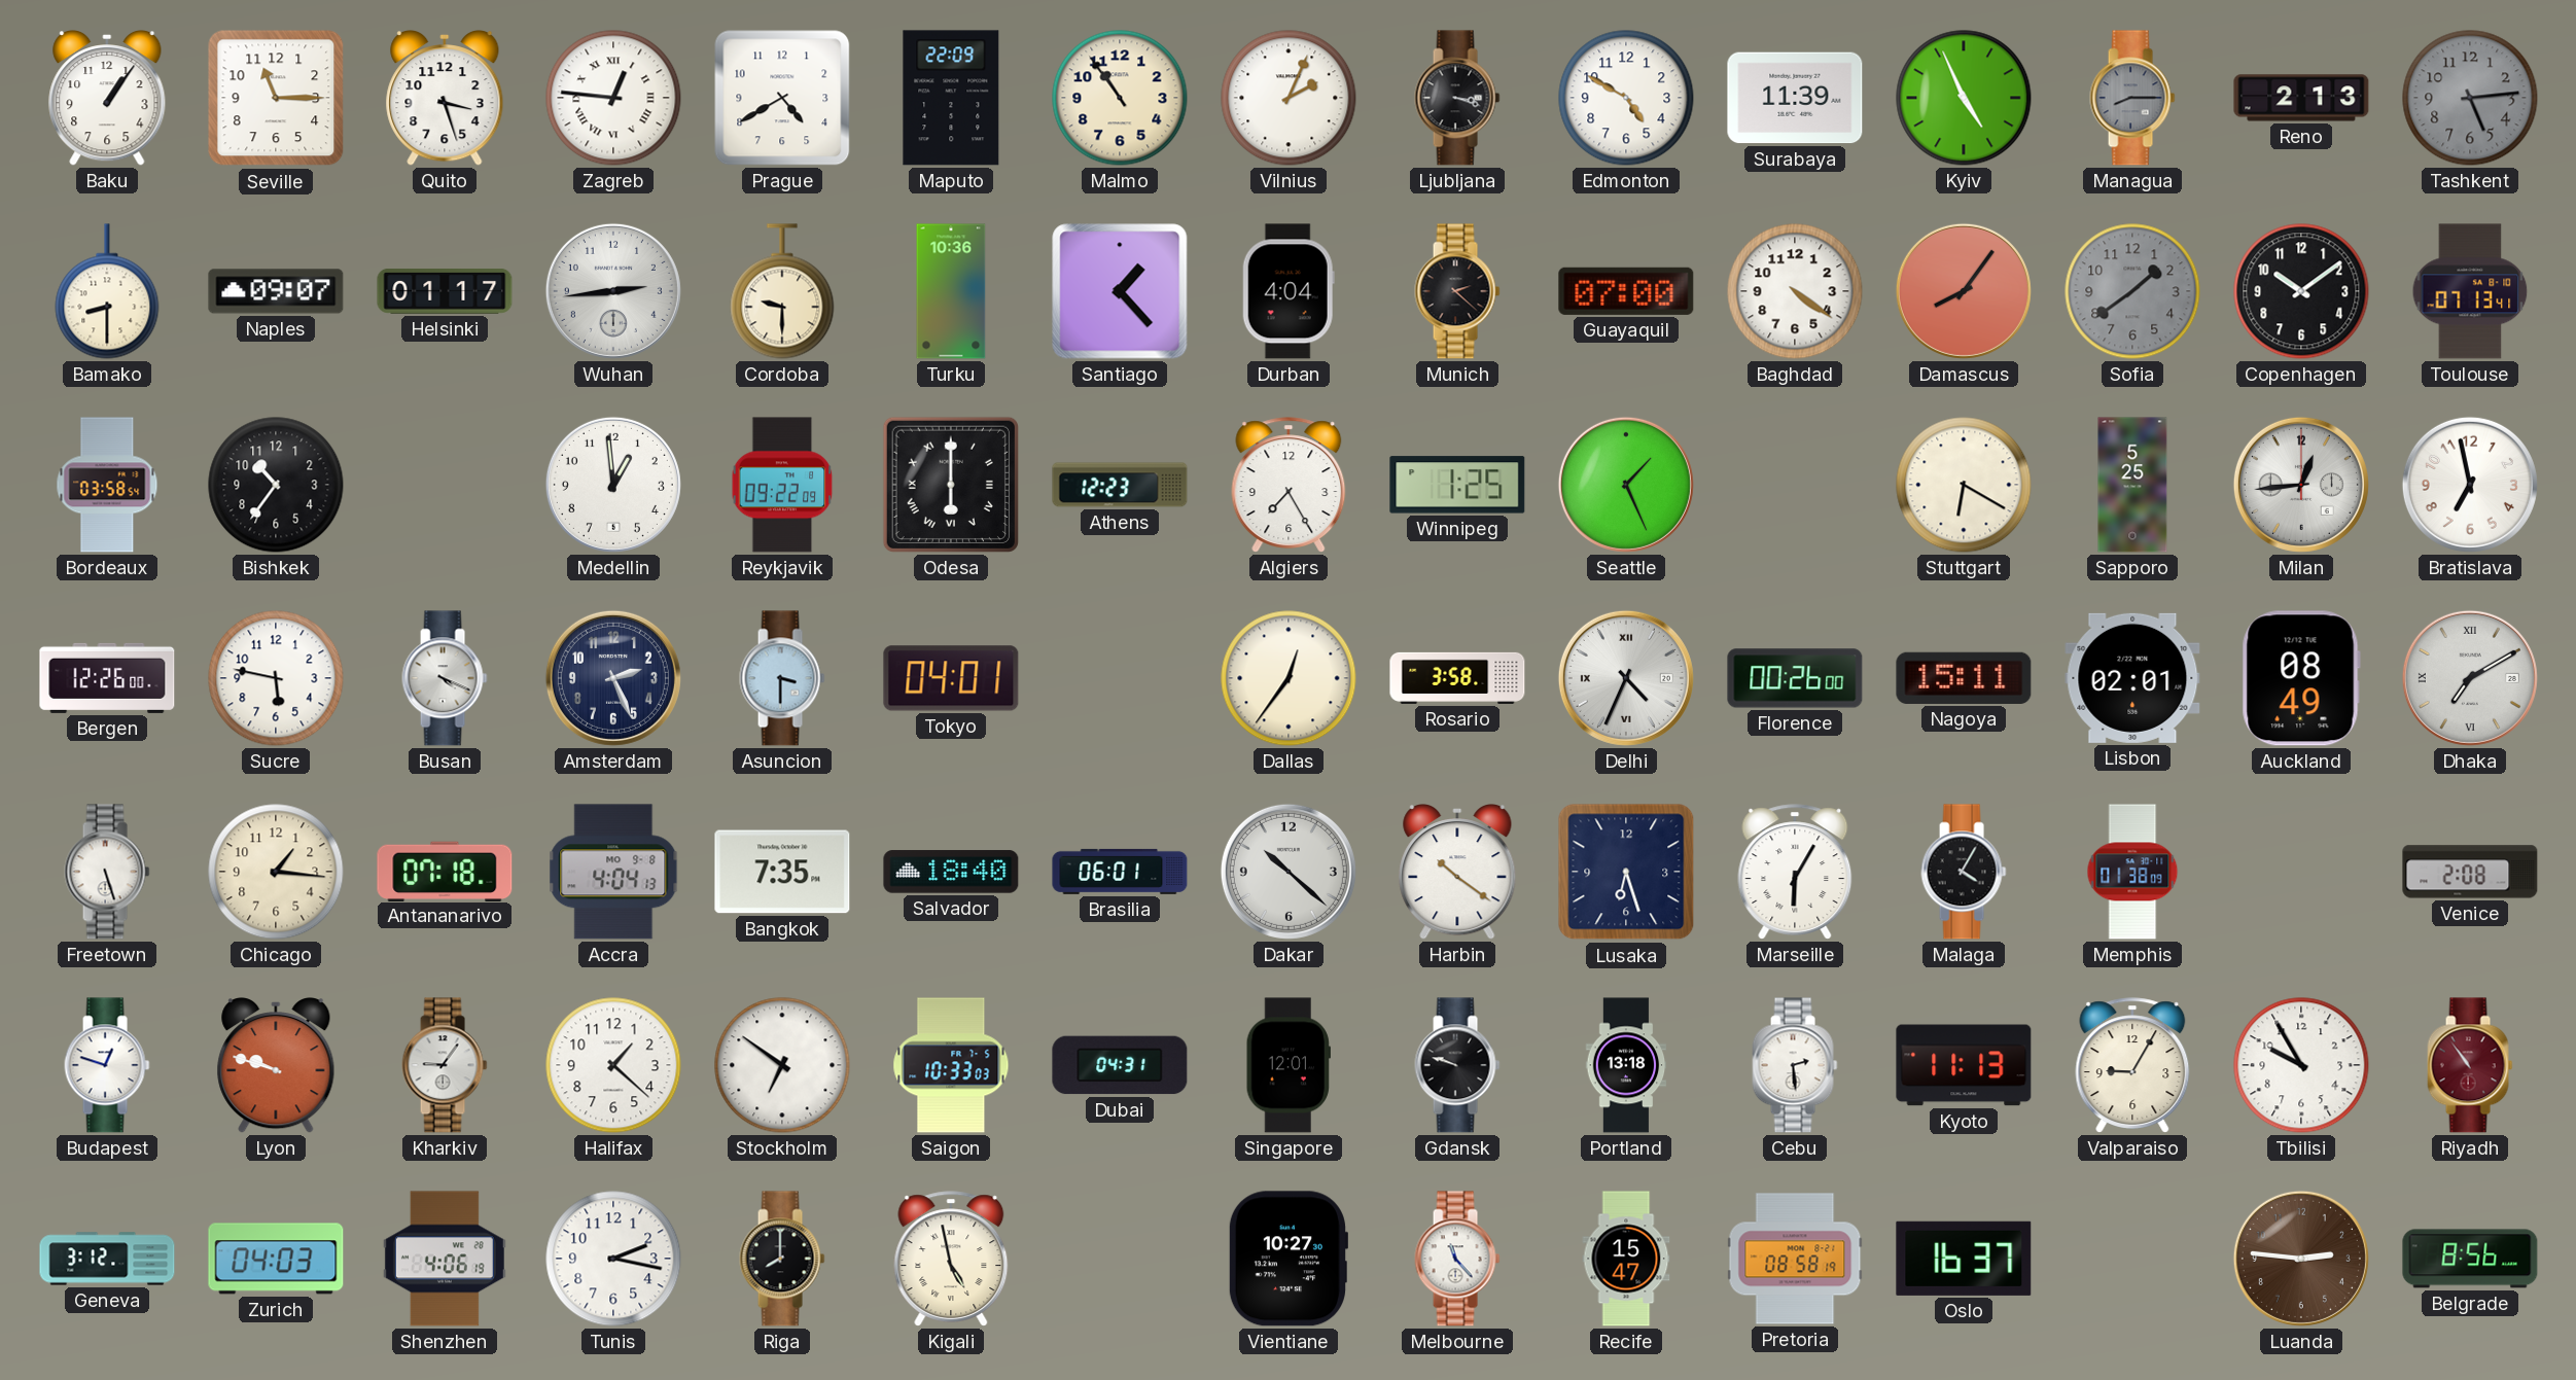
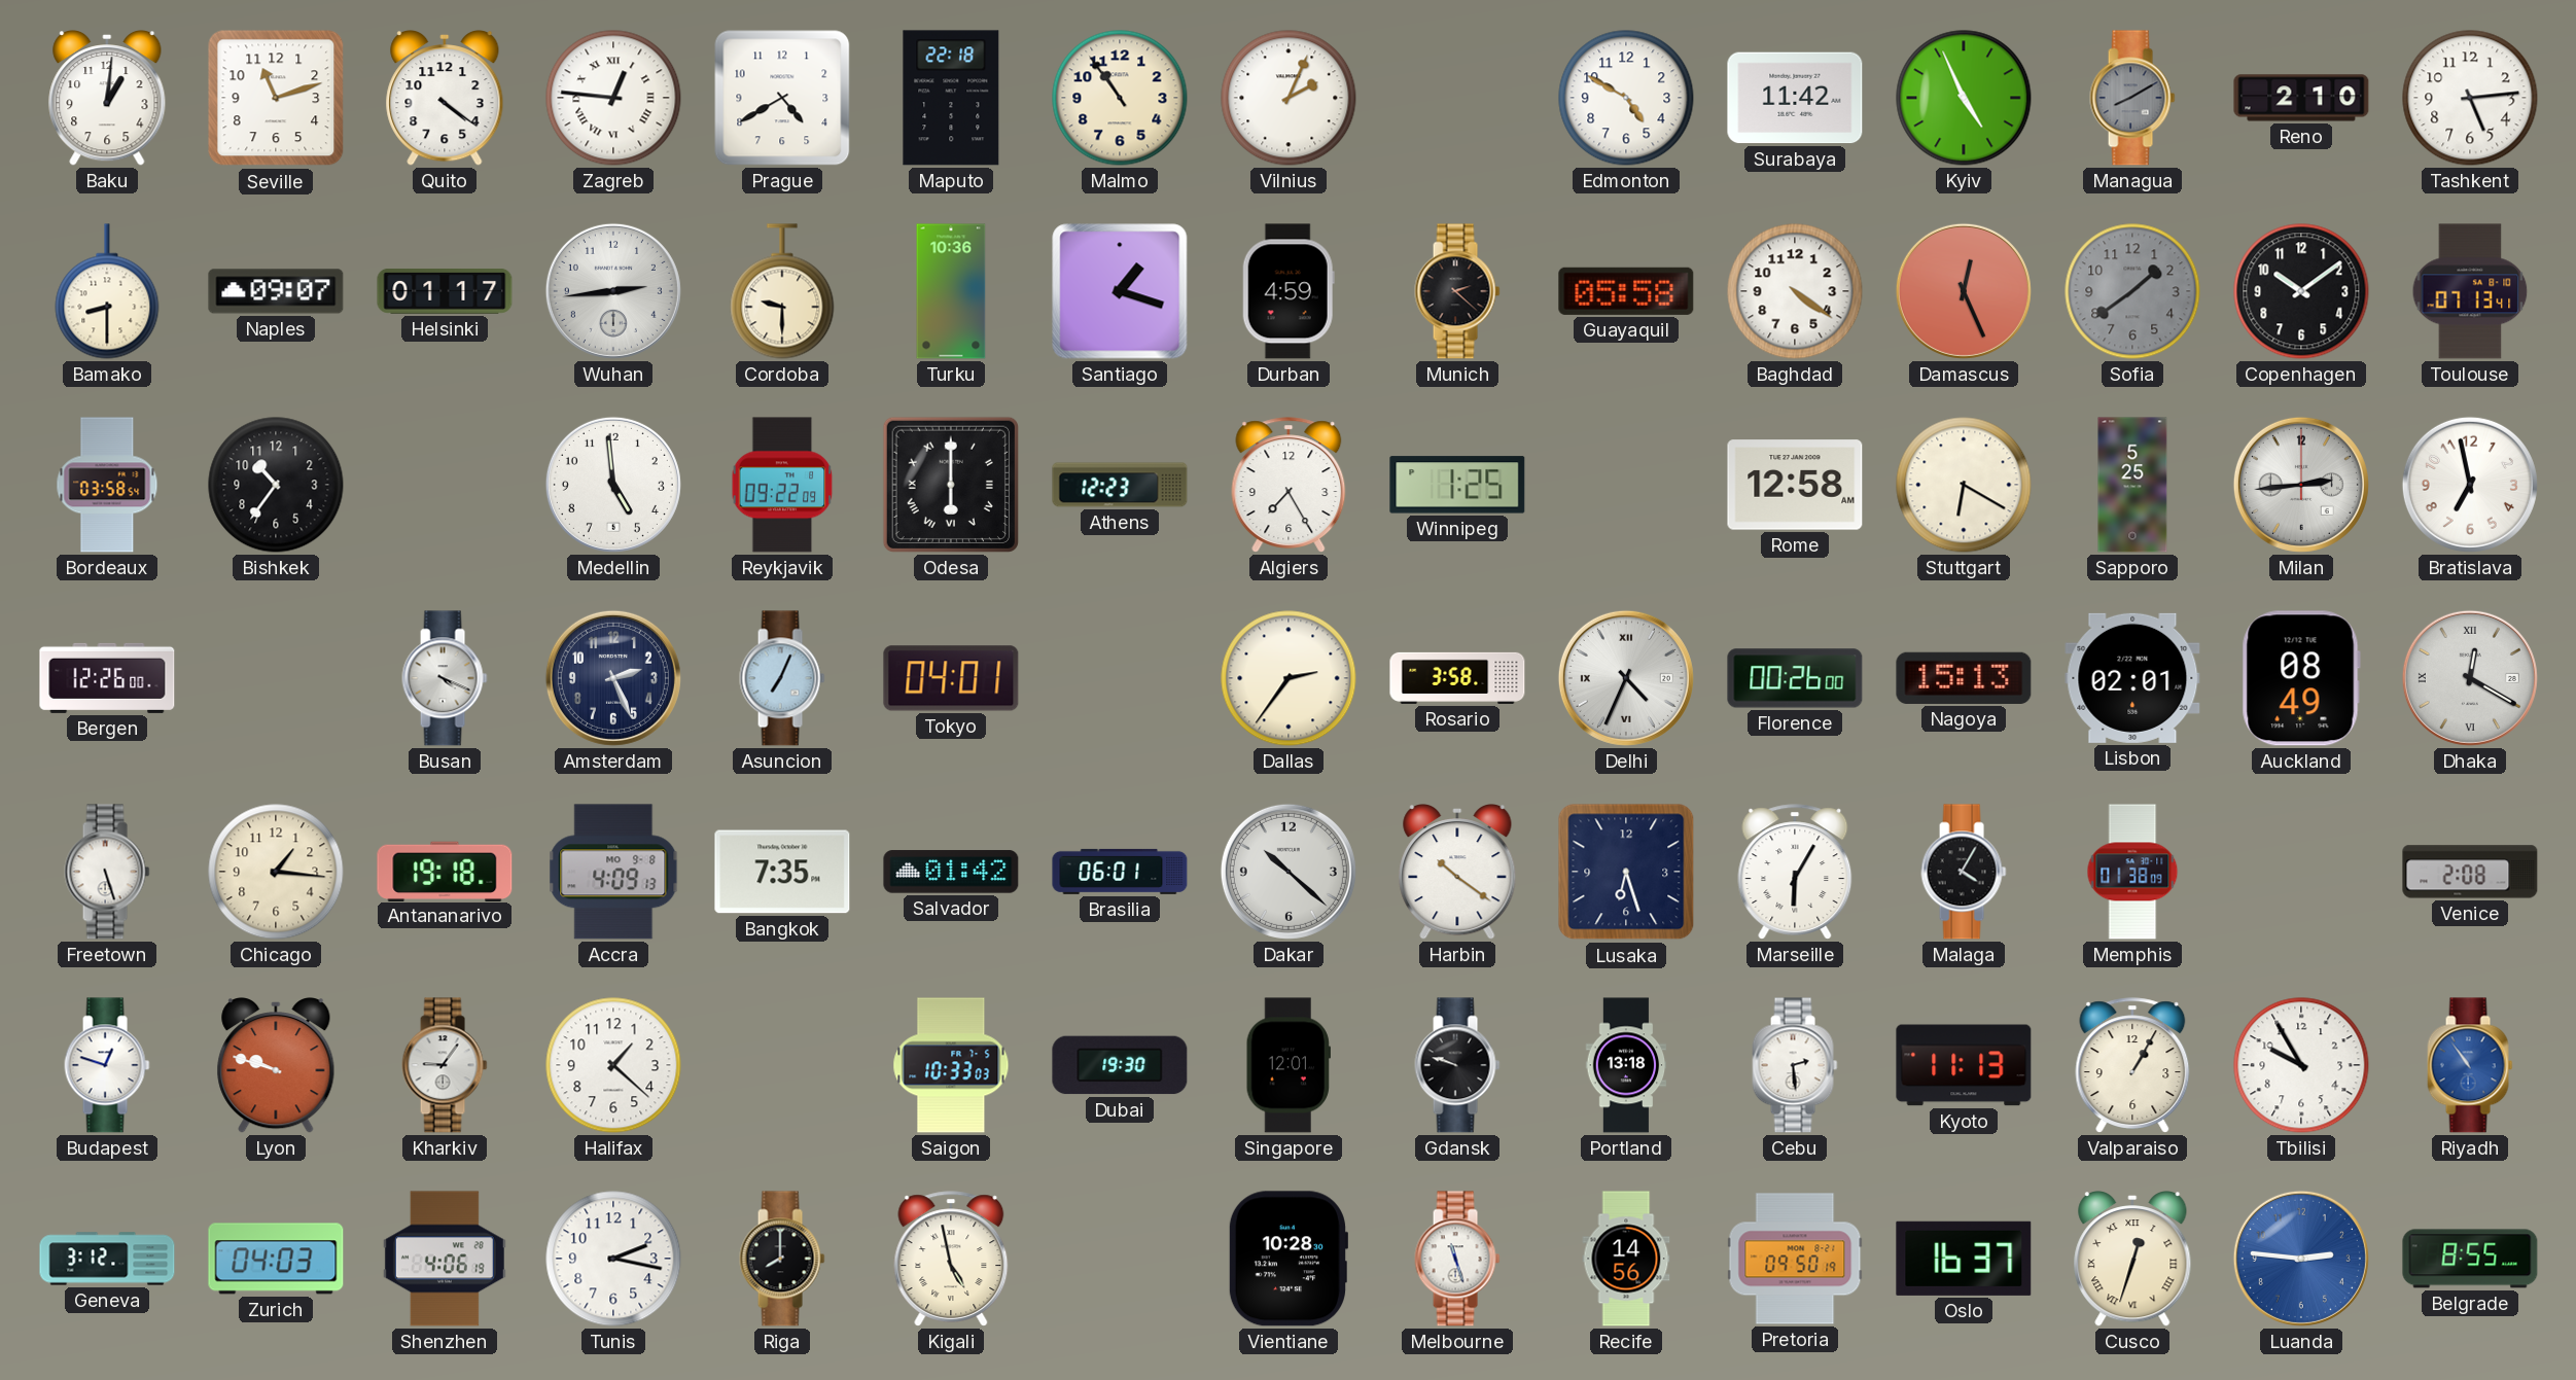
Baku: 1:06 -> 1:01 (107, 99)
Seville: 11:15 -> 11:12 (276, 98)
Quito: 3:27 -> 4:21 (445, 99)
Maputo: 22:09 -> 22:18 (951, 98)
Ljubljana: 3:18 -> none (1457, 98)
Surabaya: 11:39 -> 11:42 (1795, 98)
Managua: 8:15 -> 8:10 (2132, 98)
Reno: 2:13 -> 2:10 (2301, 98)
Tashkent dial: grey -> white (2470, 98)
Santiago: 1:23 -> 1:18 (1120, 291)
Durban: 4:04 -> 4:59 (1289, 291)
Guayaquil: 07:00 -> 05:58 (1626, 291)
Damascus: 8:06 -> 12:26 (1964, 291)
Medellin: 12:59 -> 4:59 (613, 485)
Seattle: 1:26 -> none (1626, 485)
Rome: none -> 12:58 (1795, 485)
Milan: 12:44 -> 2:44 (2301, 485)
Sucre: 5:47 -> none (276, 678)
Asuncion: 3:30 -> 7:04 (782, 678)
Dallas: 12:36 -> 2:36 (1289, 678)
Nagoya: 15:11 -> 15:13 (1964, 678)
Dhaka: 7:10 -> 12:20 (2470, 678)
Antananarivo: 07:18 -> 19:18 (445, 871)
Accra: 4:04 -> 4:09 (613, 872)
Salvador: 18:40 -> 01:42 (951, 872)
Stockholm: 6:51 -> none (782, 1065)
Dubai: 04:31 -> 19:30 (1120, 1065)
Valparaiso: 9:05 -> 1:05 (2132, 1065)
Riyadh dial: burgundy -> blue (2470, 1065)
Vientiane: 10:27 -> 10:28 (1287, 1259)
Melbourne: 11:23 -> 11:27 (1457, 1259)
Recife: 15:47 -> 14:56 (1626, 1259)
Pretoria: 08:58 -> 09:50 (1795, 1259)
Cusco: none -> 12:33 (2132, 1260)
Luanda dial: brown -> blue (2301, 1259)
Belgrade: 8:56 -> 8:55 (2470, 1259)
